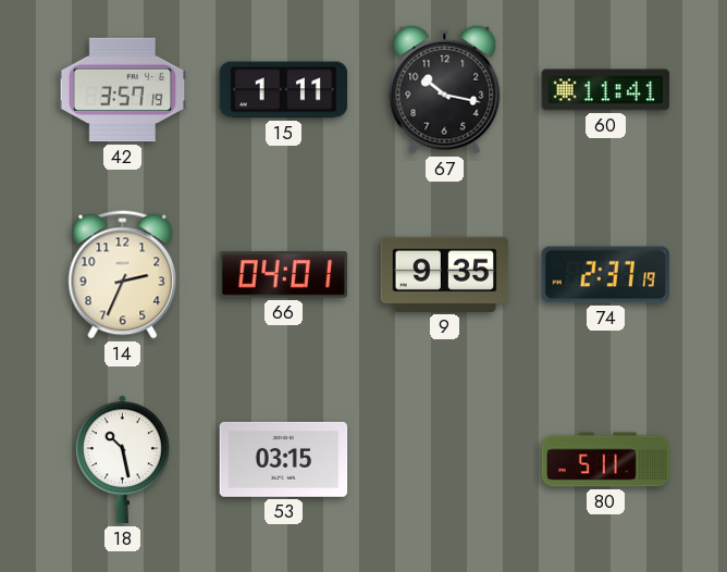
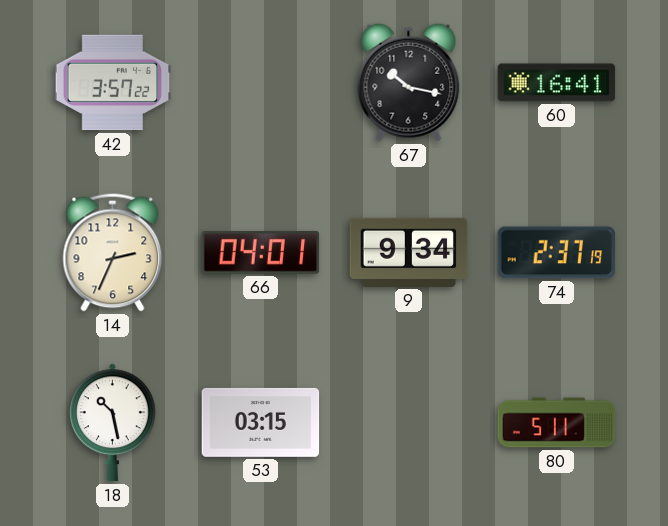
42: 3:57:19 -> 3:57:22 (113, 83)
15: 1:11 -> none (284, 90)
60: 11:41 -> 16:41 (557, 83)
9: 9:35 -> 9:34 (409, 252)
